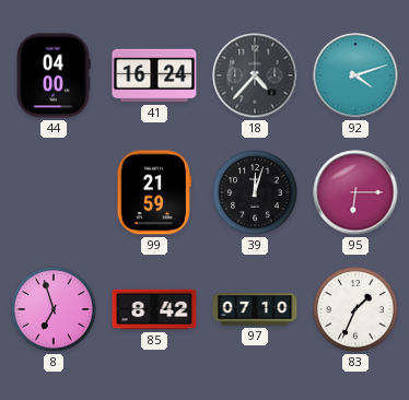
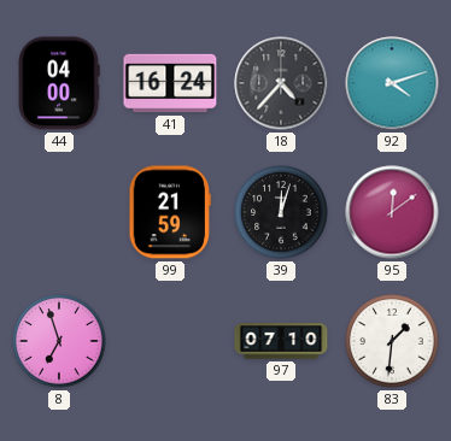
95: 6:15 -> 12:09 (392, 212)
85: 8:42 -> none (154, 309)
83: 1:34 -> 1:31 (392, 341)
